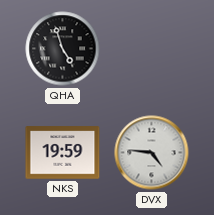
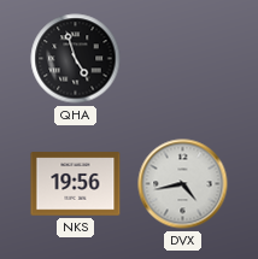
NKS: 19:59 -> 19:56 (76, 184)
DVX: 4:46 -> 4:43 (183, 184)
